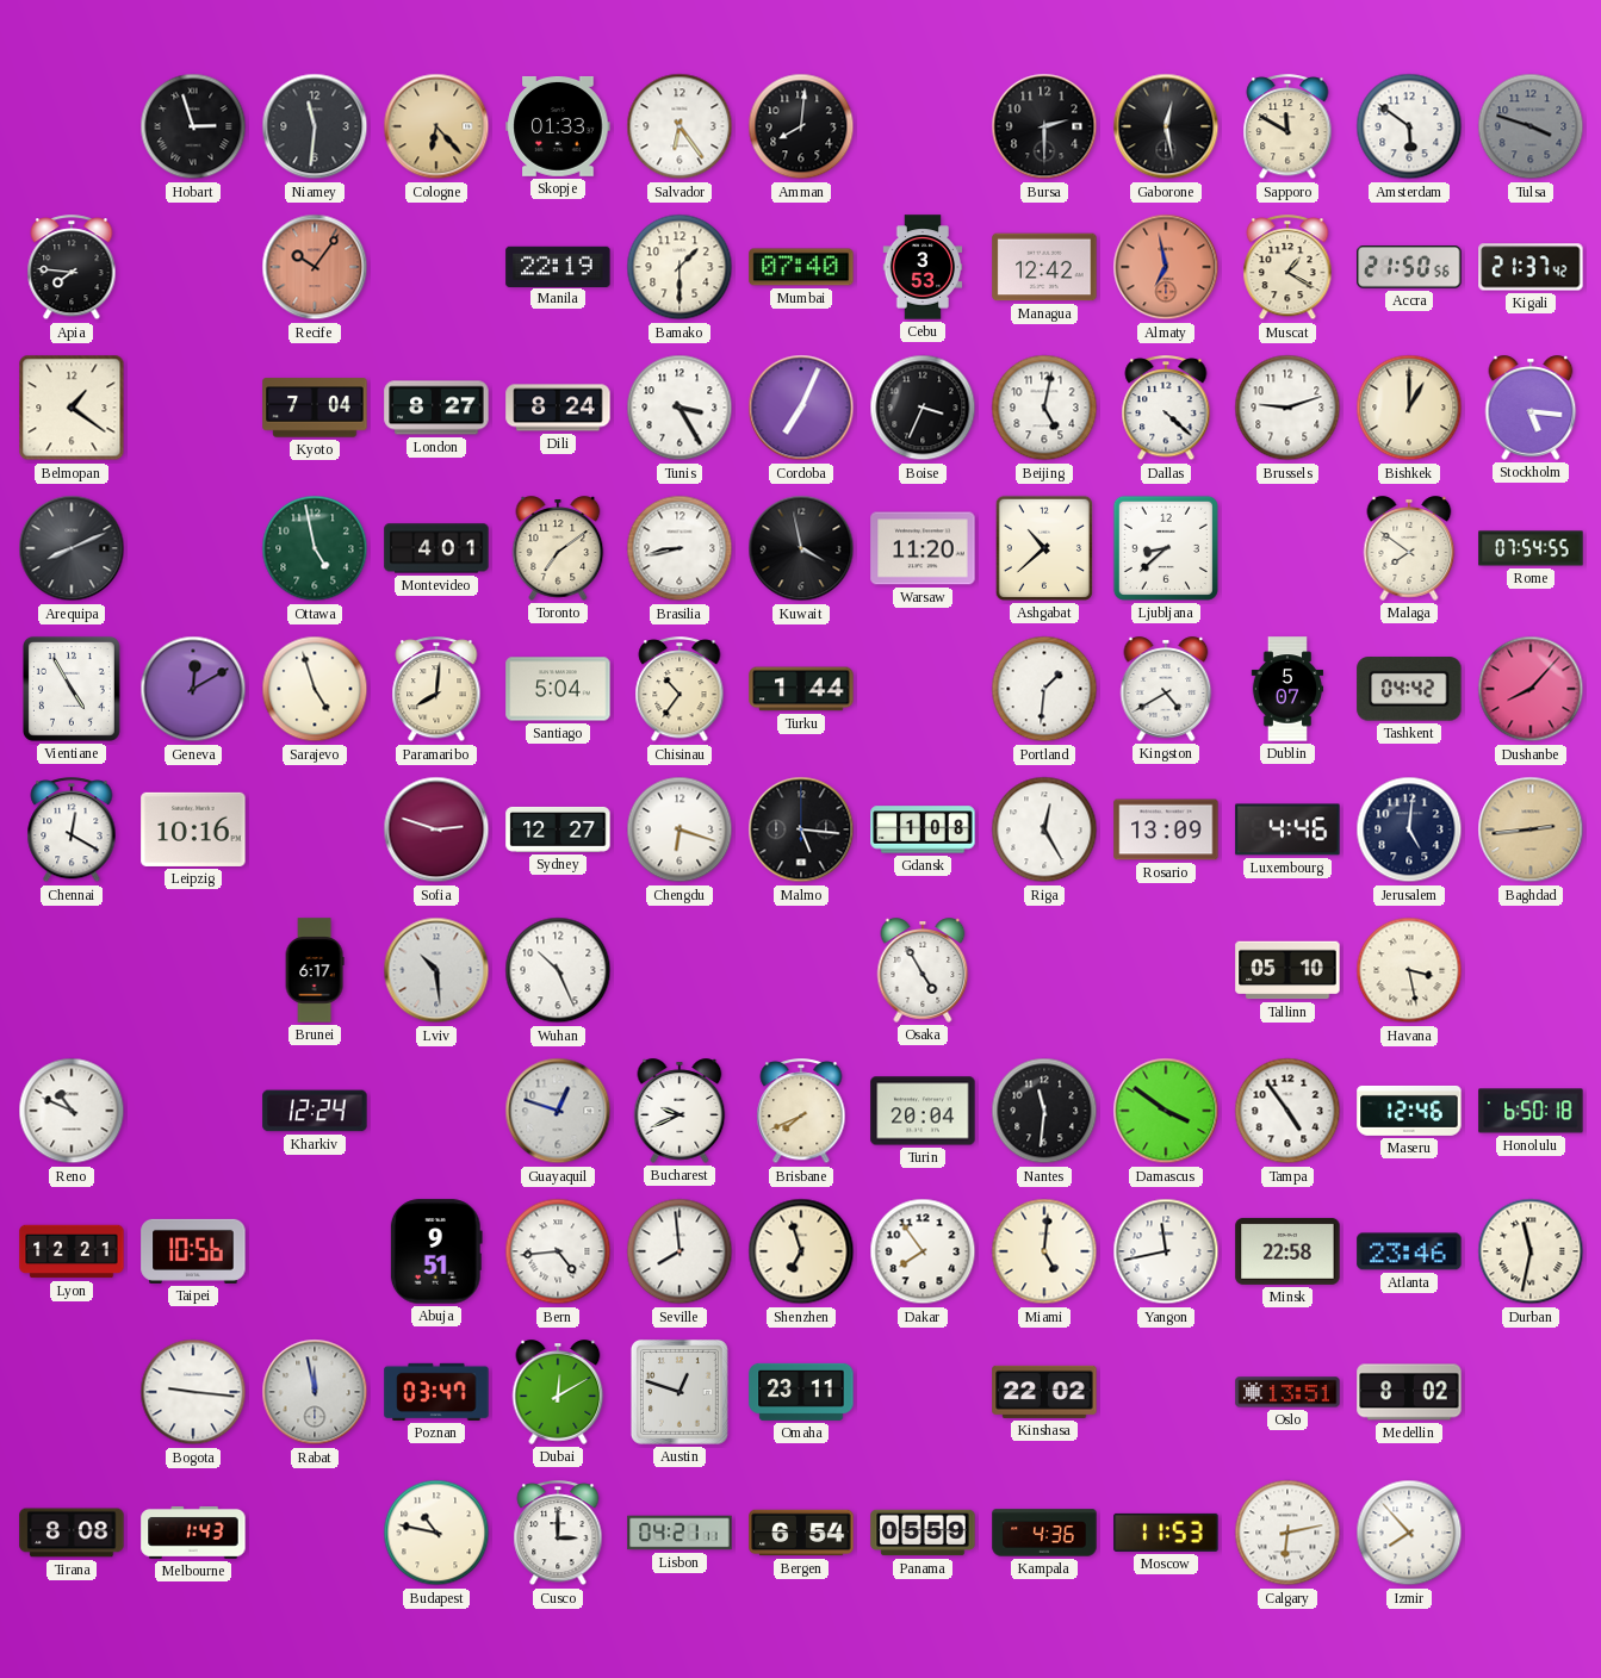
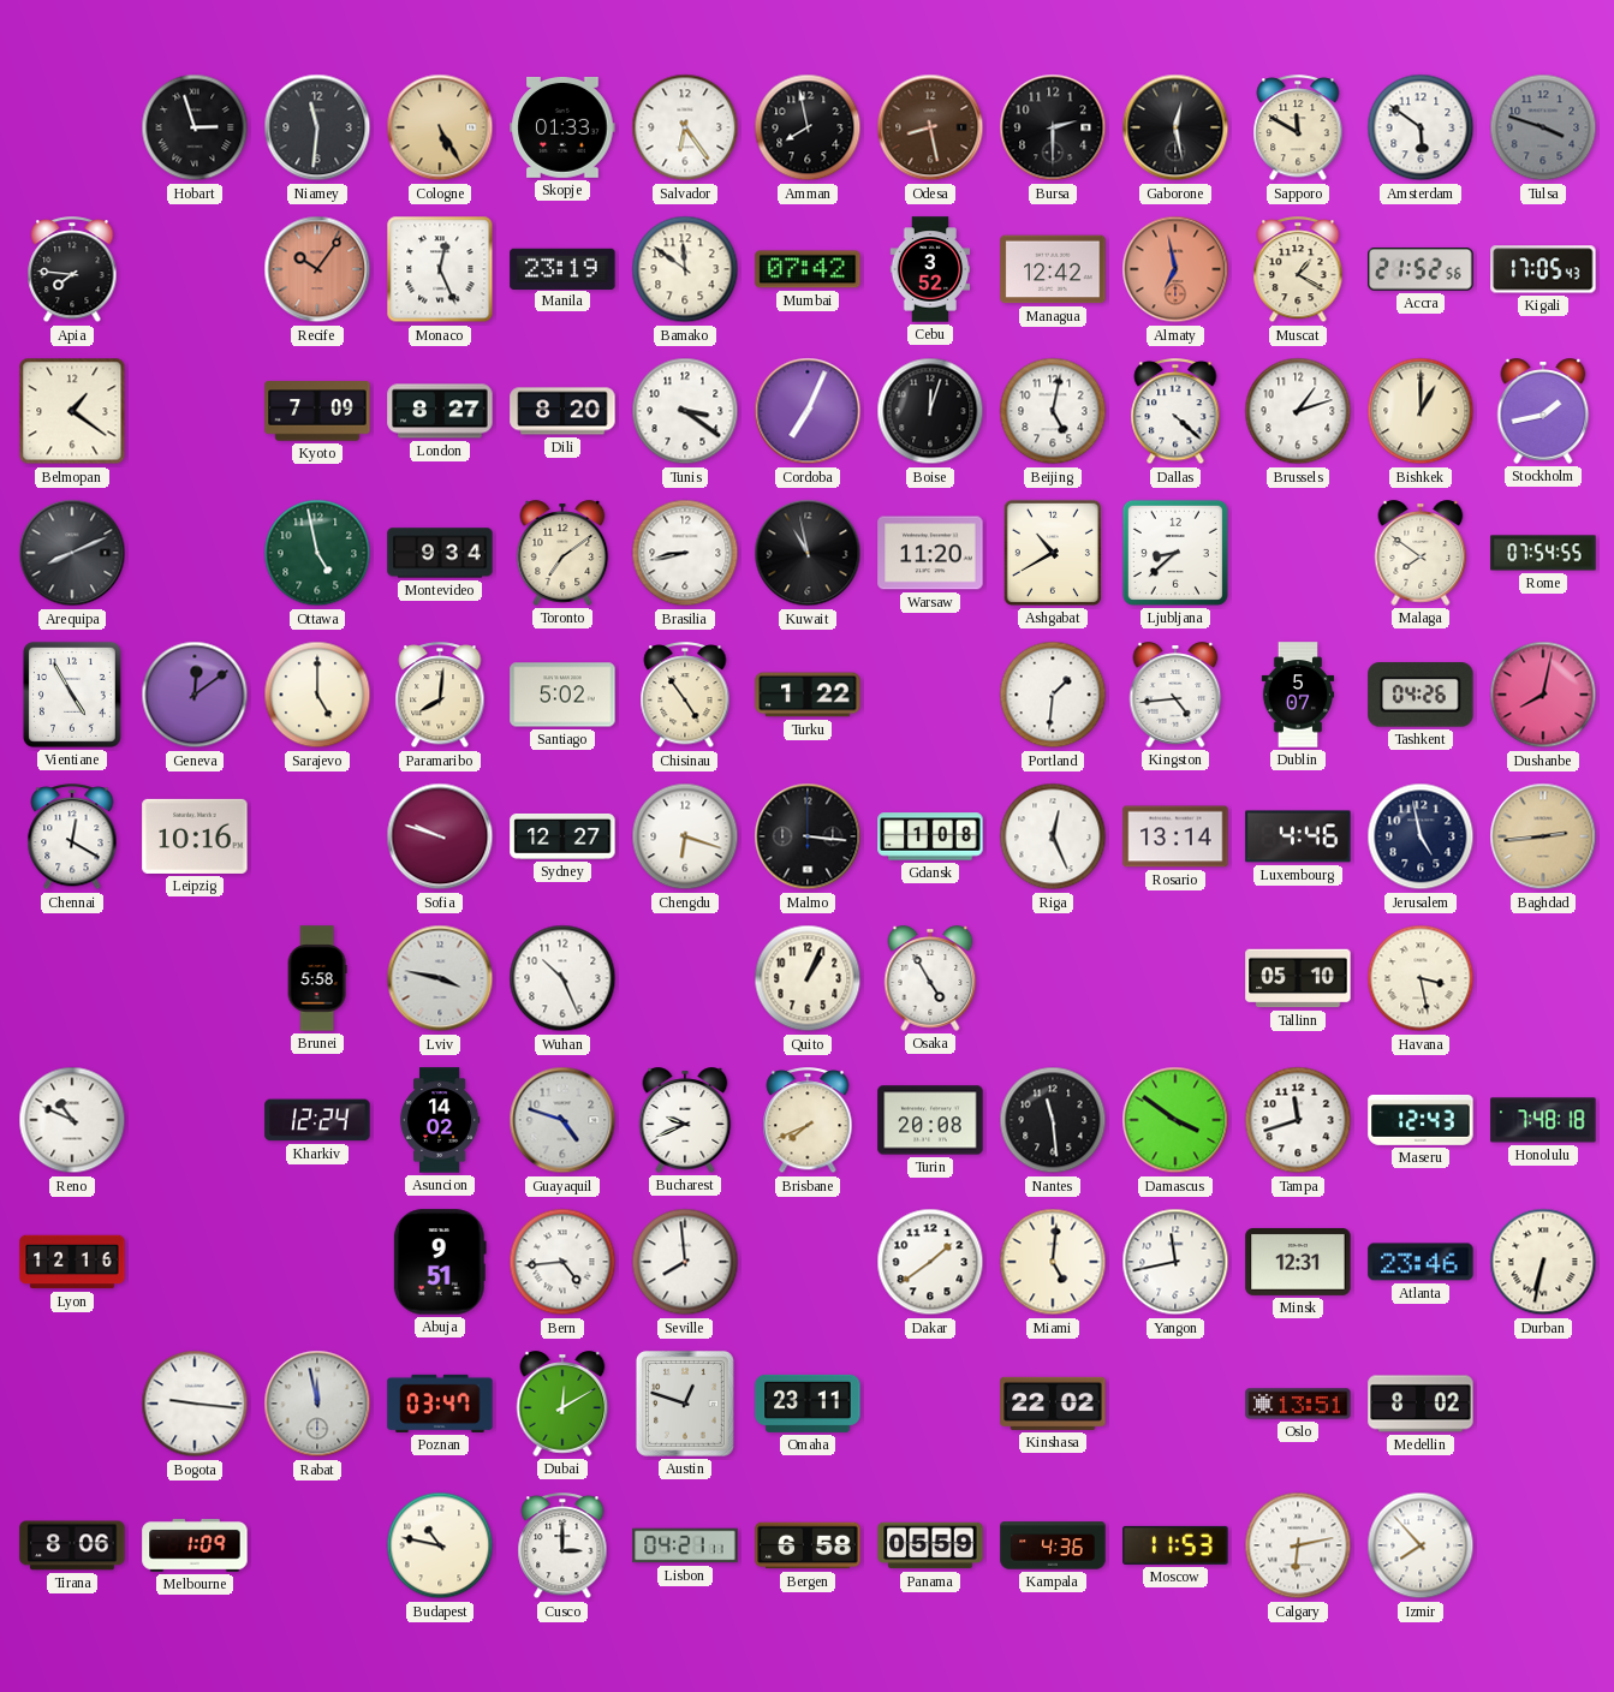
Cologne: 6:23 -> 5:25 (440, 127)
Amman: 8:01 -> 7:58 (808, 127)
Odesa: none -> 8:28 (930, 127)
Monaco: none -> 12:26 (440, 269)
Manila: 22:19 -> 23:19 (562, 268)
Bamako: 1:30 -> 11:51 (685, 269)
Mumbai: 07:40 -> 07:42 (808, 269)
Cebu: 3:53 -> 3:52 (930, 269)
Accra: 21:50 -> 21:52 (1421, 269)
Kigali: 21:37 -> 17:05 (1543, 269)
Kyoto: 7:04 -> 7:09 (317, 411)
Dili: 8:24 -> 8:20 (562, 411)
Tunis: 3:25 -> 3:21 (685, 411)
Boise: 3:34 -> 12:03 (930, 411)
Brussels: 9:12 -> 1:12 (1298, 411)
Stockholm: 5:16 -> 1:43 (1543, 411)
Montevideo: 4:01 -> 9:34 (440, 553)
Kuwait: 3:58 -> 10:58 (808, 553)
Ashgabat: 10:38 -> 10:40 (1053, 553)
Geneva: 12:10 -> 12:09 (195, 695)
Sarajevo: 4:57 -> 5:00 (317, 695)
Santiago: 5:04 -> 5:02 (562, 695)
Chisinau: 10:36 -> 4:54 (685, 696)
Turku: 1:44 -> 1:22 (808, 695)
Kingston: 4:40 -> 4:44 (1175, 695)
Tashkent: 04:42 -> 04:26 (1421, 695)
Dushanbe: 8:07 -> 8:02 (1543, 695)
Sofia: 2:48 -> 9:48 (440, 836)
Malmo: 5:16 -> 3:16 (808, 836)
Riga: 12:25 -> 12:26 (1053, 836)
Rosario: 13:09 -> 13:14 (1175, 836)
Jerusalem: 5:01 -> 4:58 (1421, 836)
Brunei: 6:17 -> 5:58 (317, 978)
Lviv: 10:29 -> 3:47 (440, 978)
Quito: none -> 1:04 (808, 978)
Asuncion: none -> 14:02 (440, 1120)
Guayaquil: 12:48 -> 4:48 (562, 1120)
Turin: 20:04 -> 20:08 (930, 1120)
Nantes: 11:31 -> 11:29 (1053, 1120)
Tampa: 4:54 -> 11:42 (1298, 1120)
Maseru: 12:46 -> 12:43 (1421, 1120)
Honolulu: 6:50 -> 7:48 (1543, 1120)
Lyon: 12:21 -> 12:16 (72, 1262)
Taipei: 10:56 -> none (193, 1251)
Shenzhen: 6:57 -> none (801, 1251)
Dakar: 7:54 -> 1:39 (930, 1262)
Minsk: 22:58 -> 12:31 (1298, 1262)
Durban: 11:32 -> 6:32 (1543, 1262)
Tirana: 8:08 -> 8:06 (72, 1545)
Melbourne: 1:43 -> 1:09 (195, 1545)
Bergen: 6:54 -> 6:58 (808, 1545)
